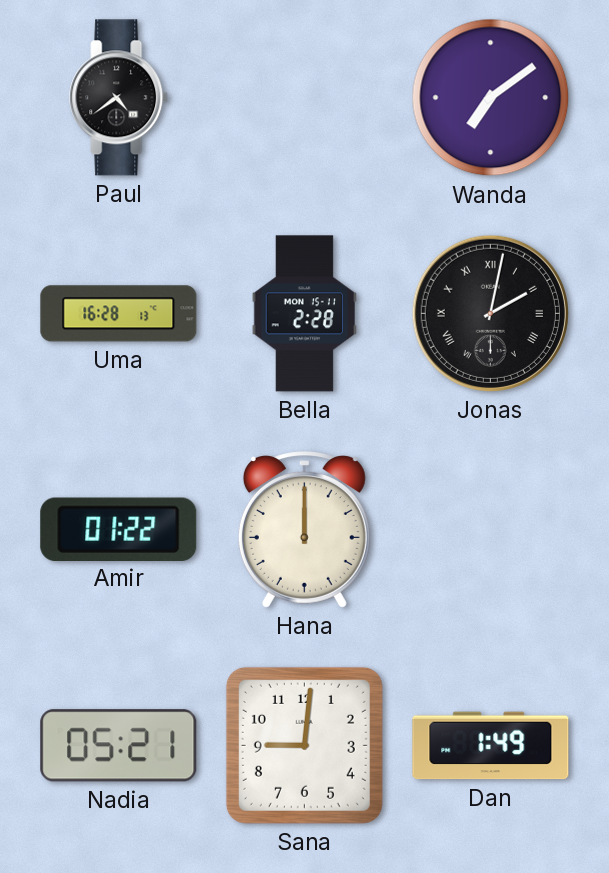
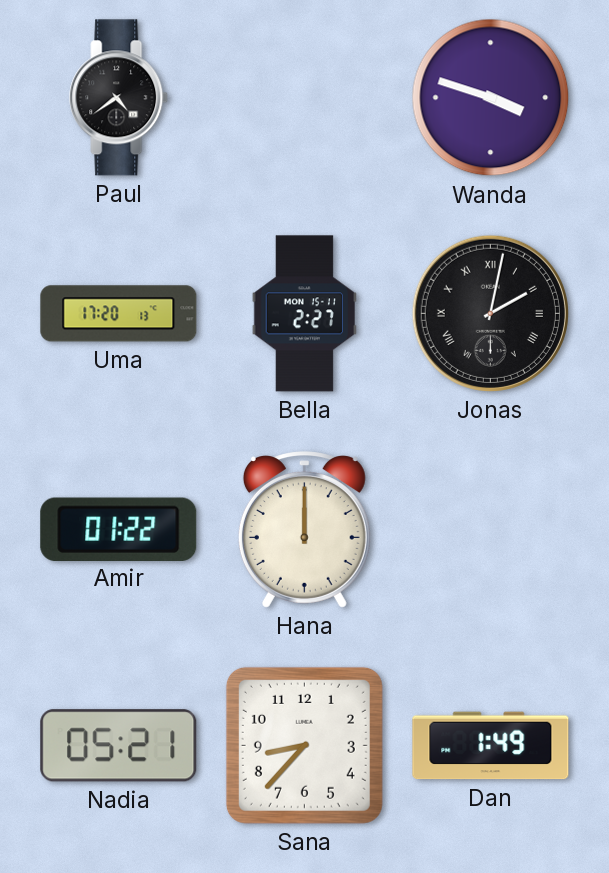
Wanda: 7:09 -> 3:48 (491, 98)
Uma: 16:28 -> 17:20 (119, 314)
Bella: 2:28 -> 2:27 (305, 314)
Sana: 9:01 -> 8:37 (304, 745)
